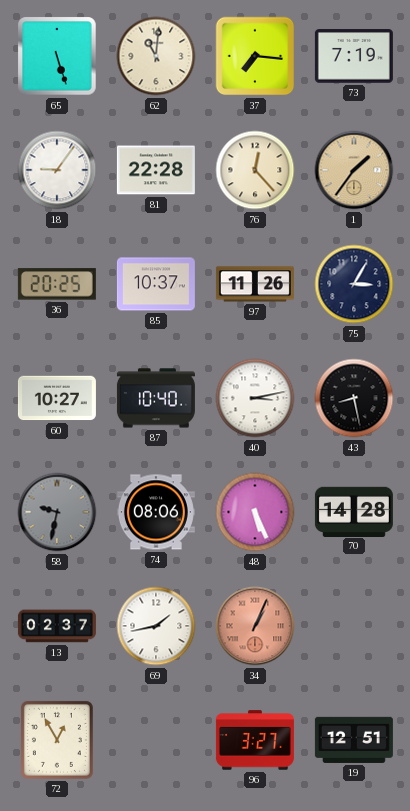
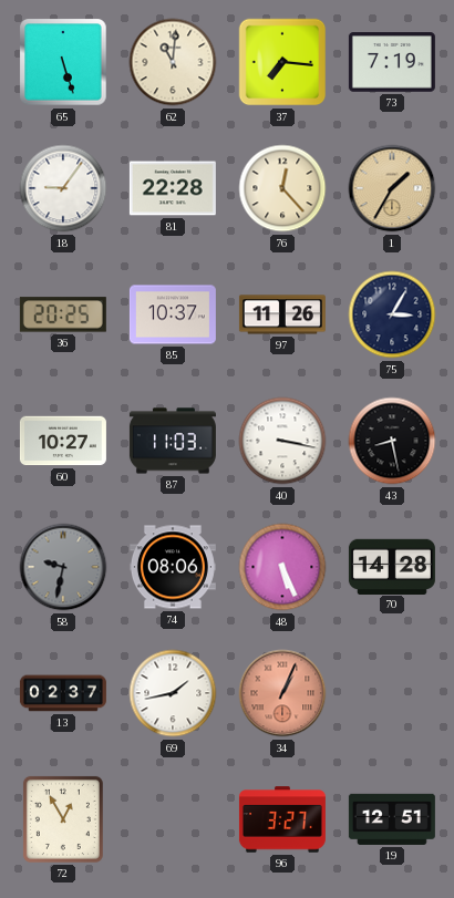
1: 1:36 -> 1:35 (392, 188)
87: 10:40 -> 11:03 (173, 441)
40: 3:13 -> 3:17 (282, 441)
